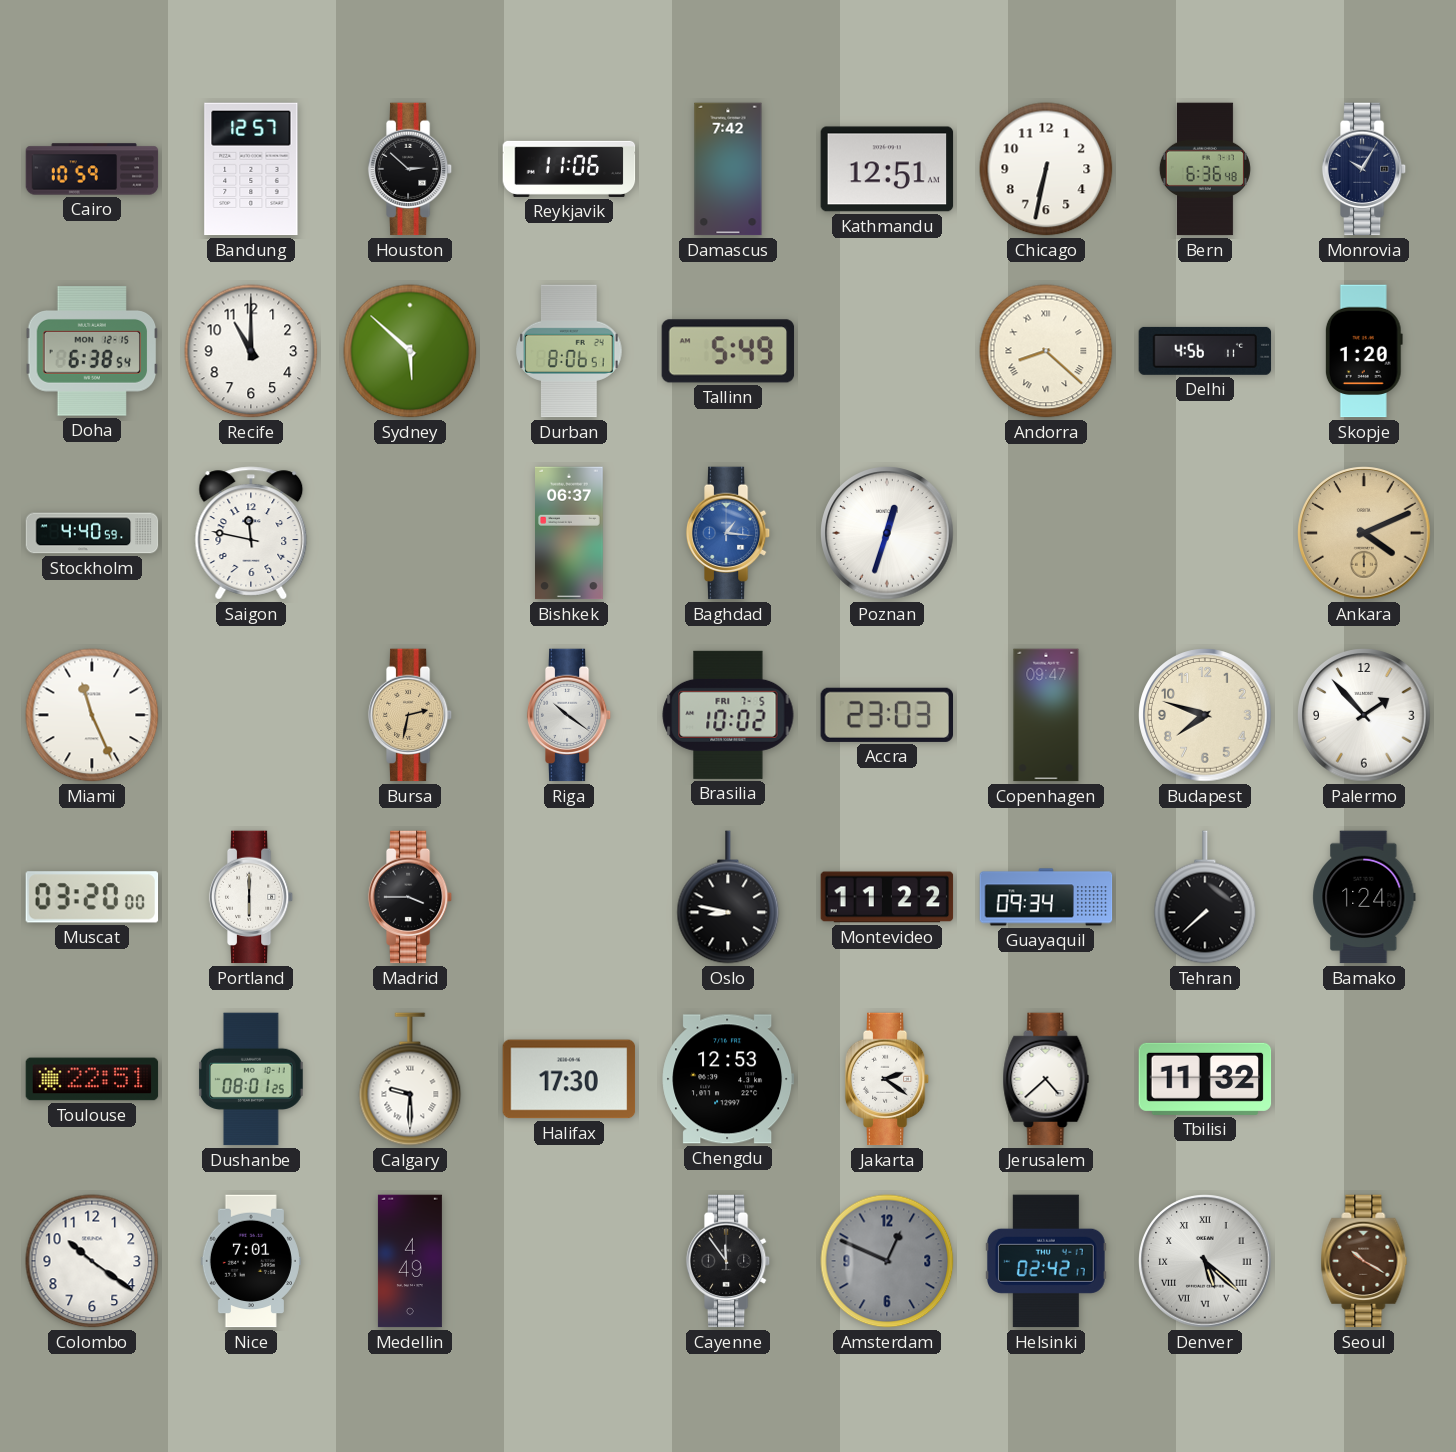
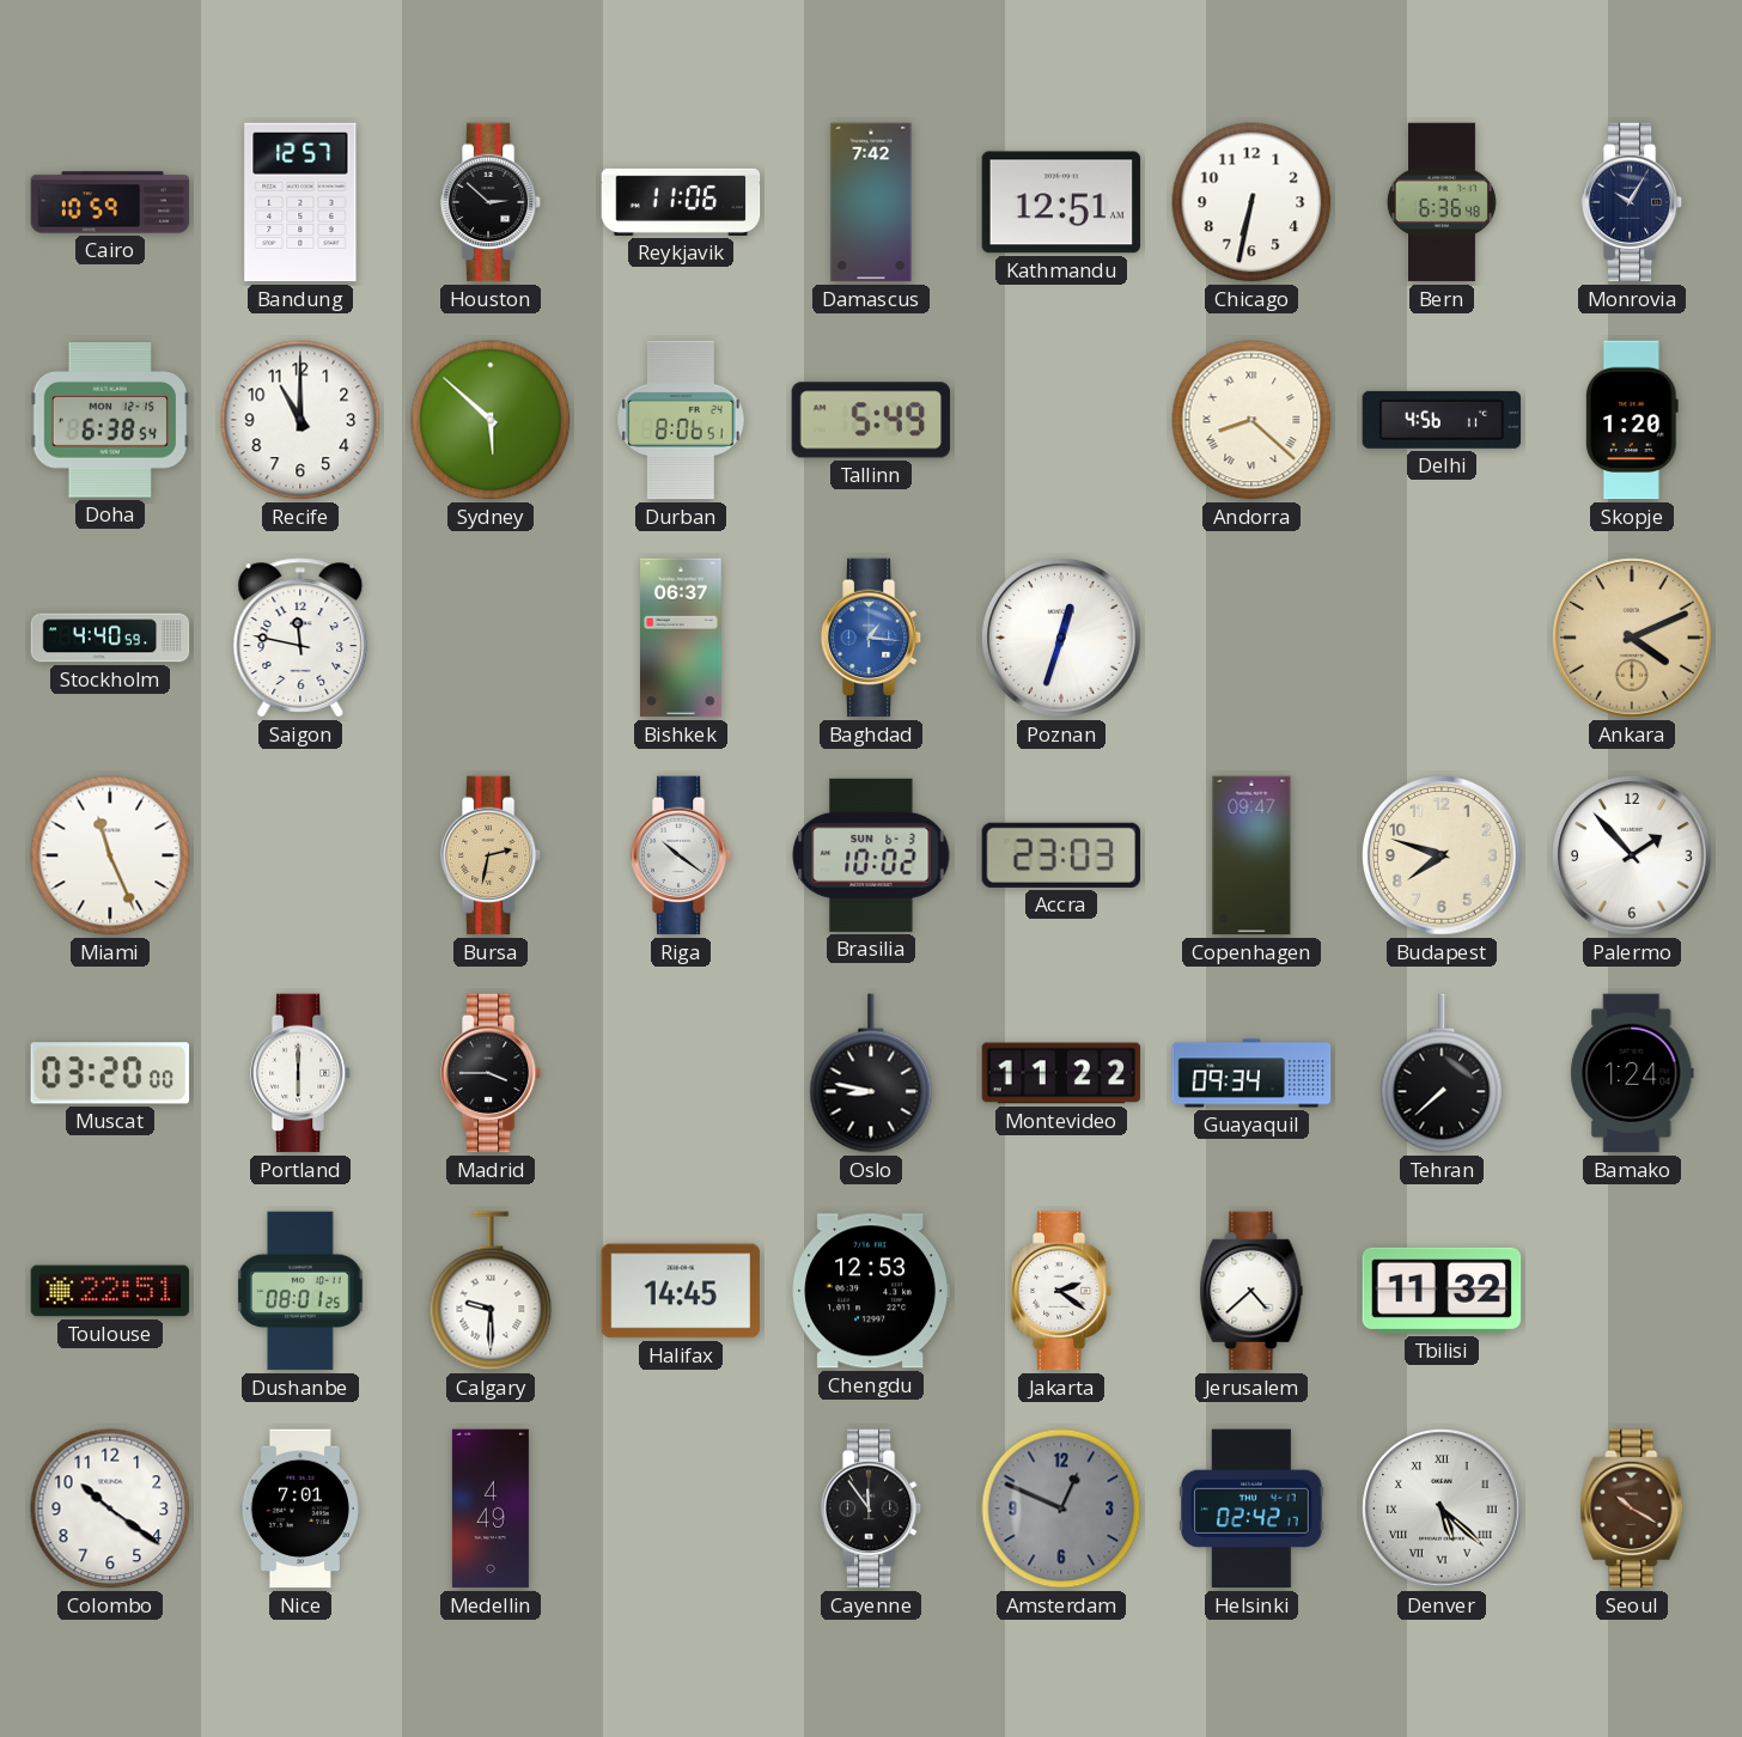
Brasilia date: FRI 7-5 -> SUN 6-3 (871, 855)
Halifax: 17:30 -> 14:45 (681, 1291)
